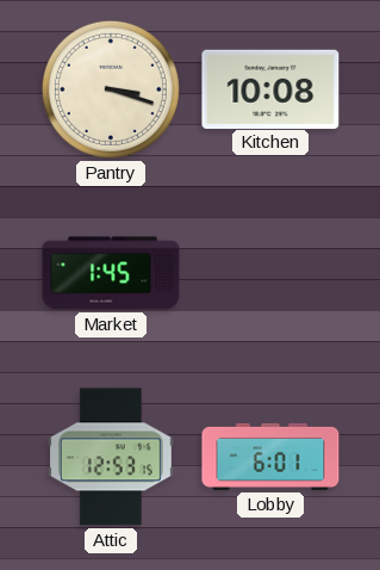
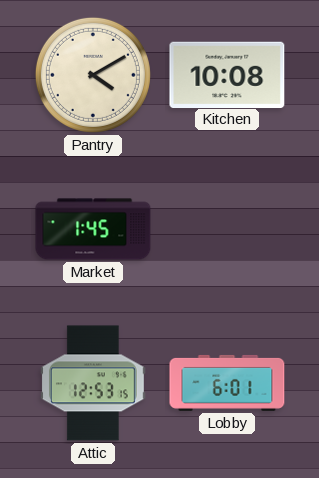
Pantry: 3:18 -> 4:10 (93, 75)
